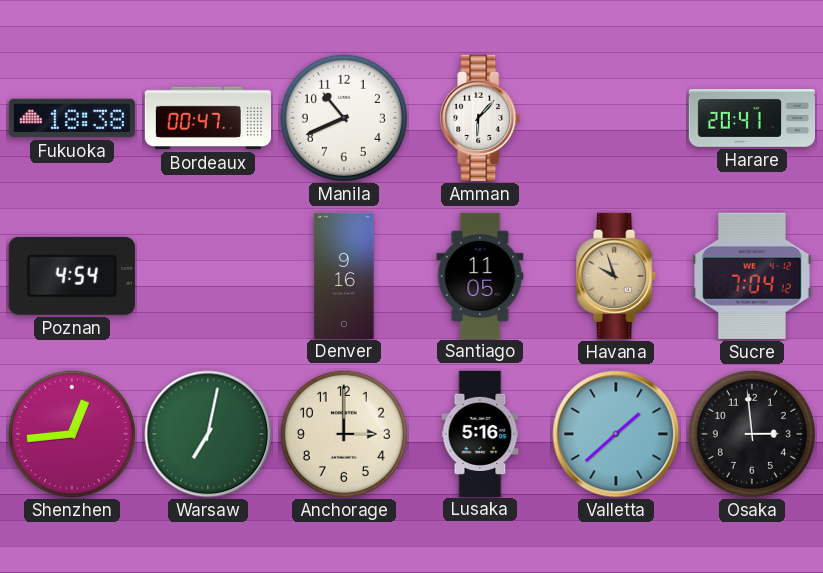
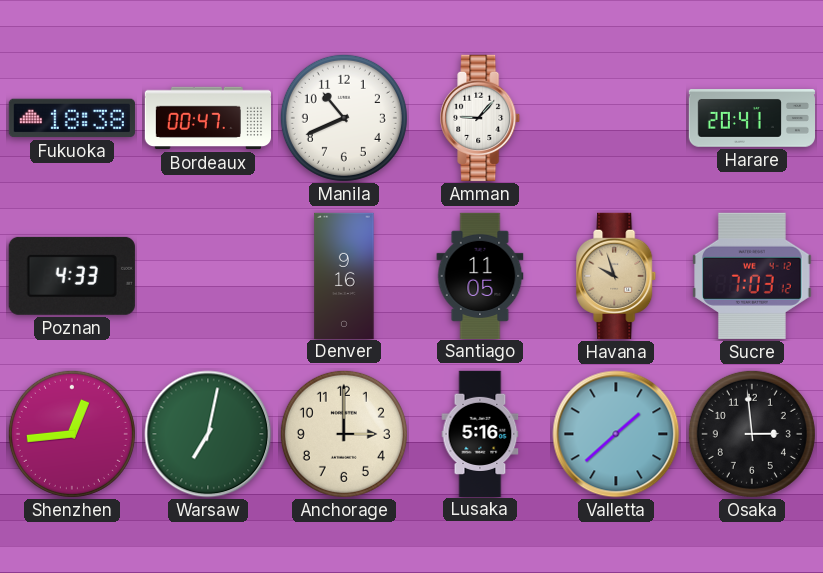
Amman: 6:07 -> 9:07 (481, 118)
Poznan: 4:54 -> 4:33 (72, 276)
Sucre: 7:04 -> 7:03 (753, 276)
